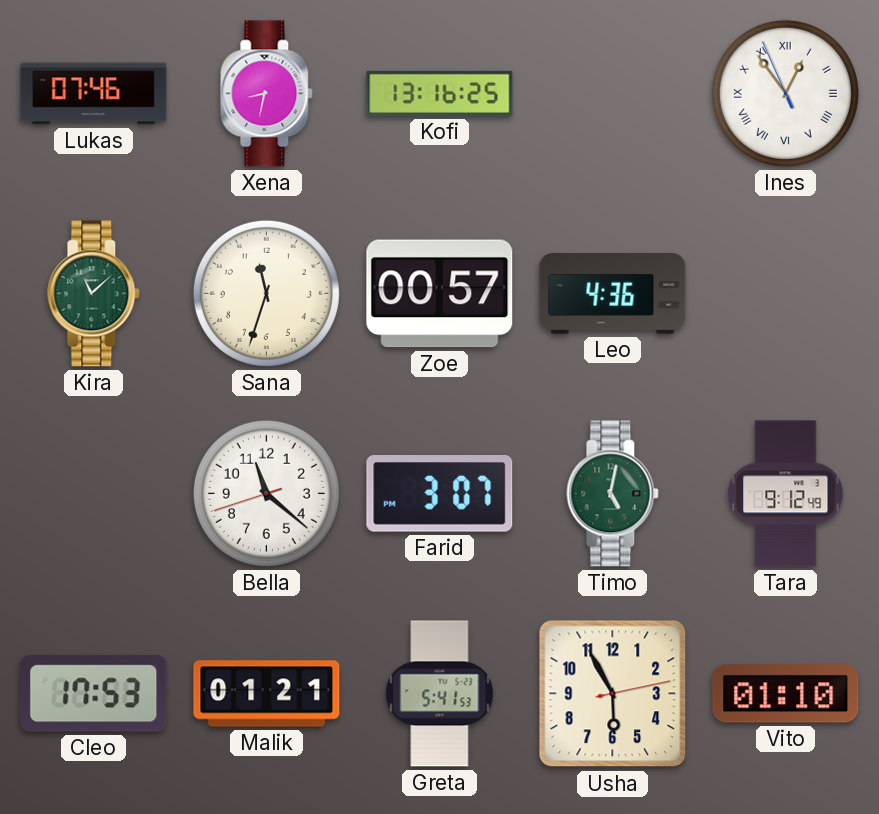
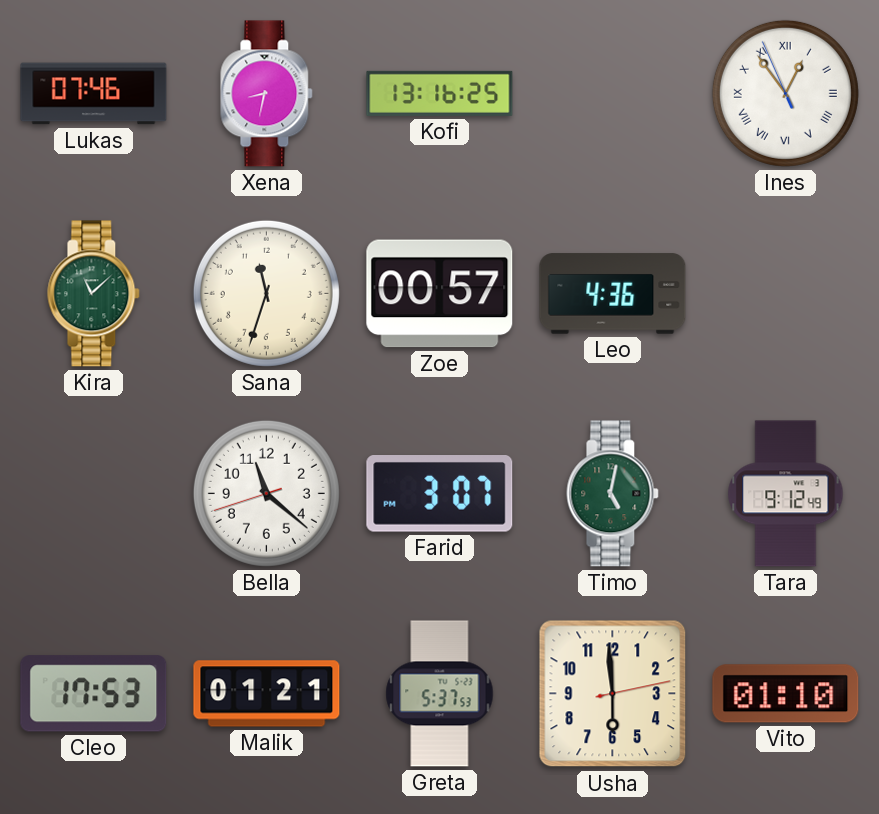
Greta: 5:41 -> 5:37 (440, 694)
Usha: 5:55 -> 5:59 (613, 694)
